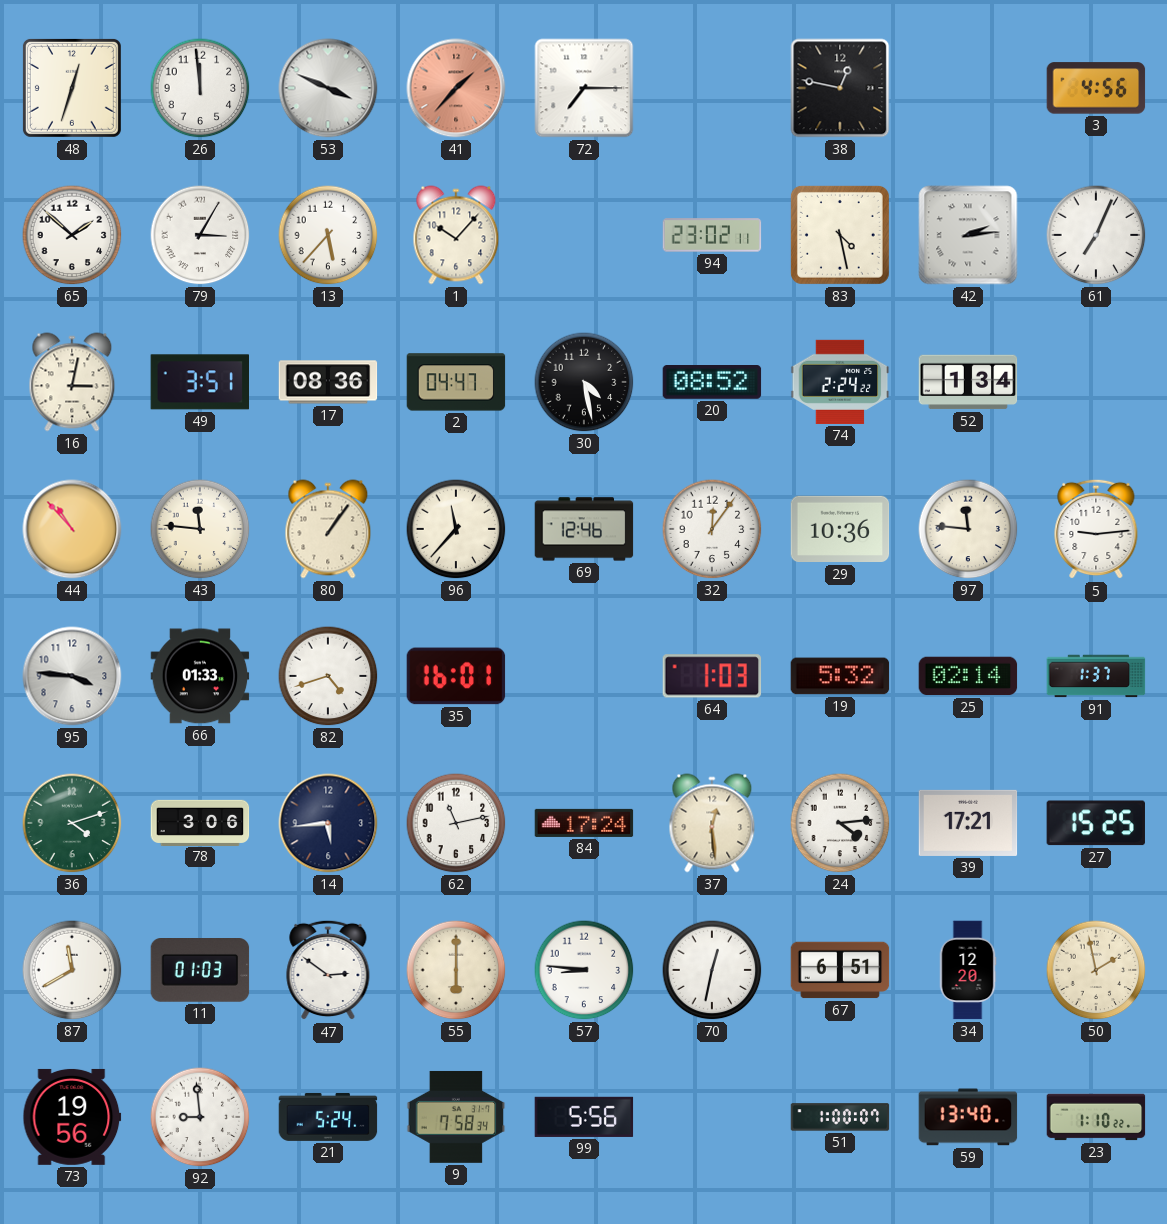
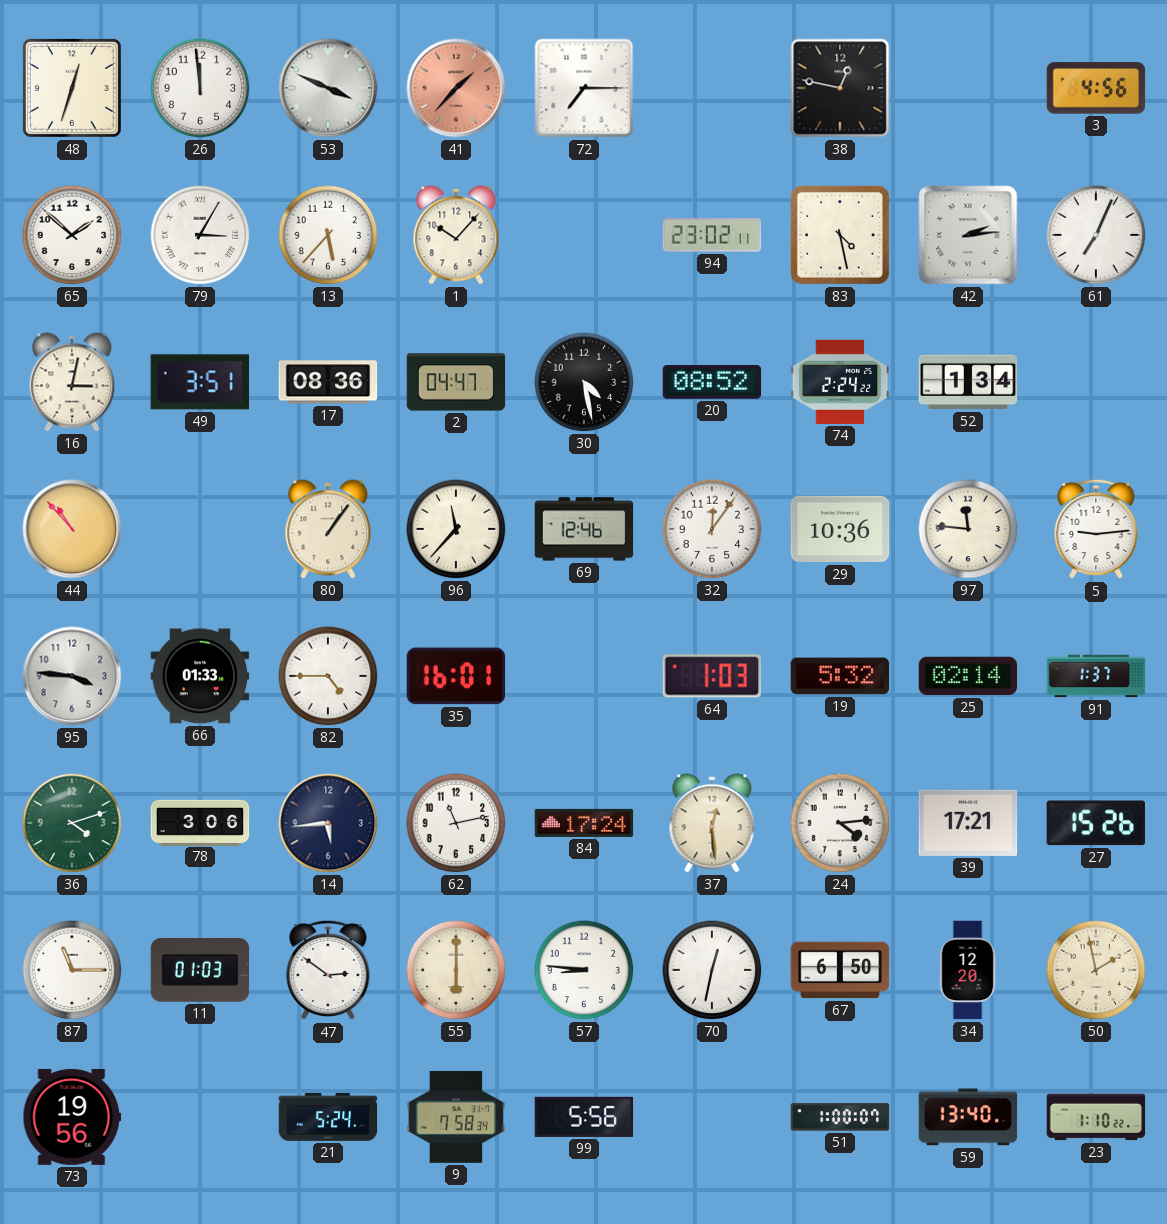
43: 11:46 -> none (200, 529)
82: 4:42 -> 4:45 (328, 676)
27: 15:25 -> 15:26 (1095, 823)
87: 11:40 -> 11:15 (72, 970)
67: 6:51 -> 6:50 (840, 970)
92: 8:59 -> none (200, 1117)
